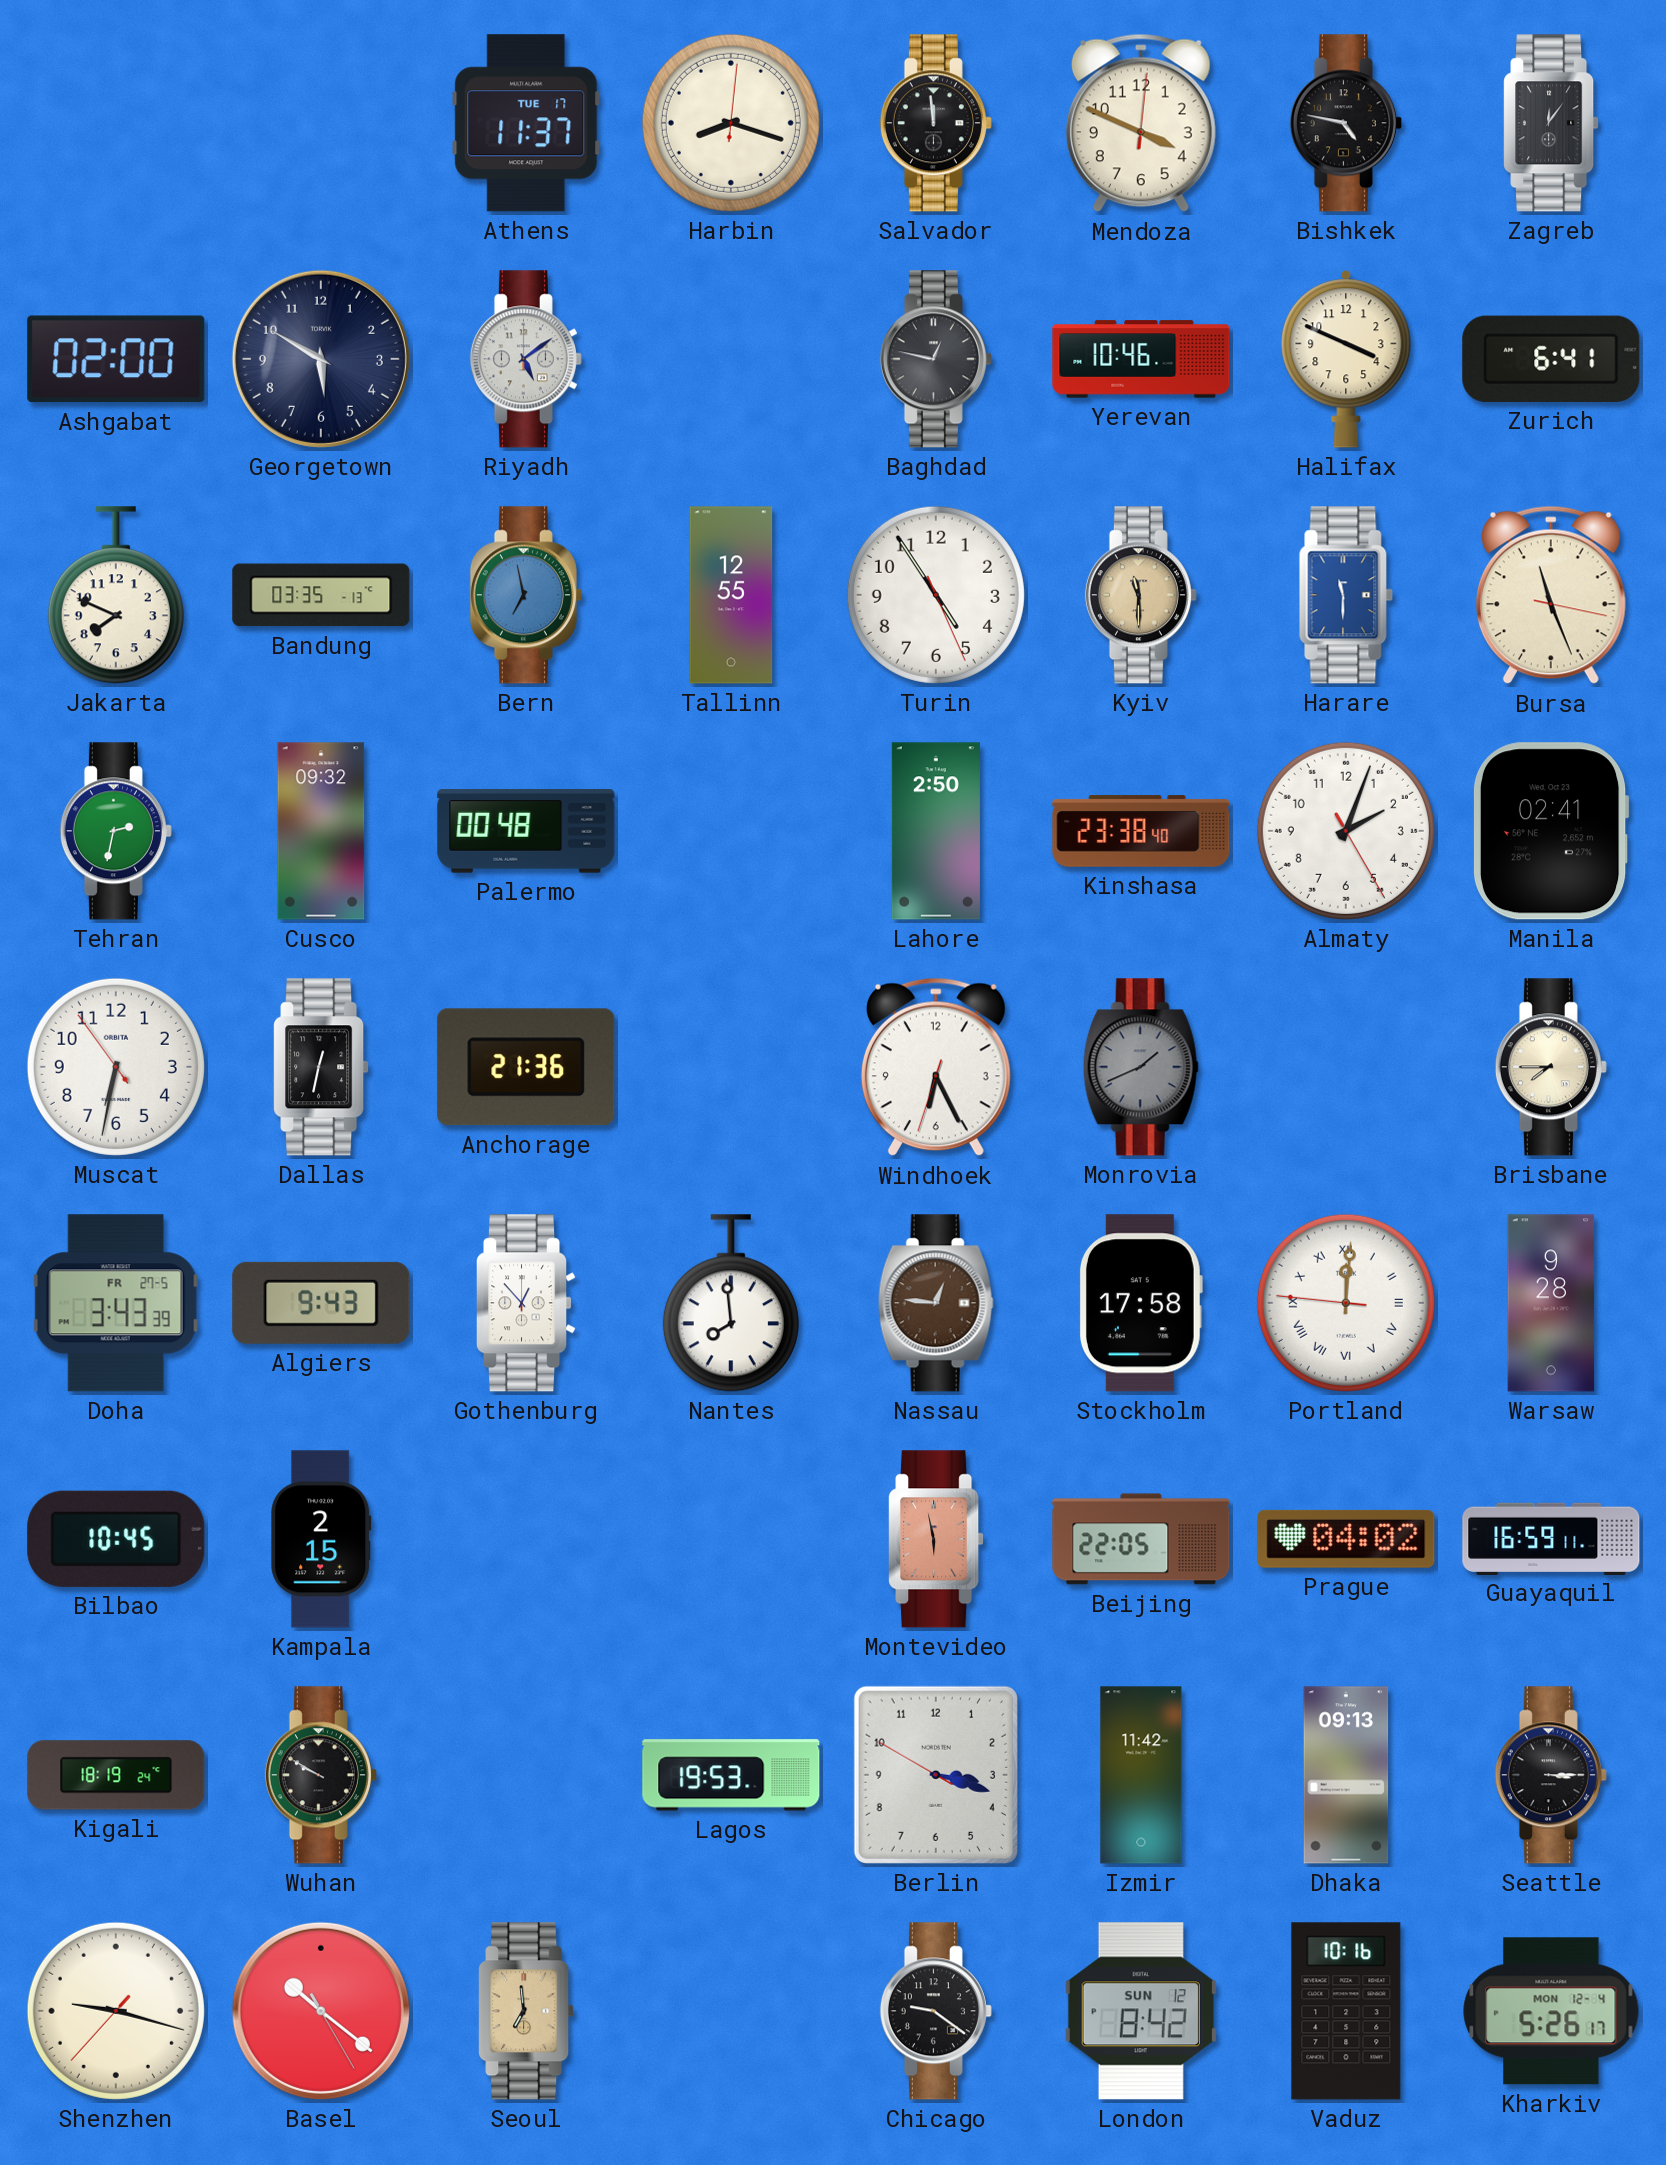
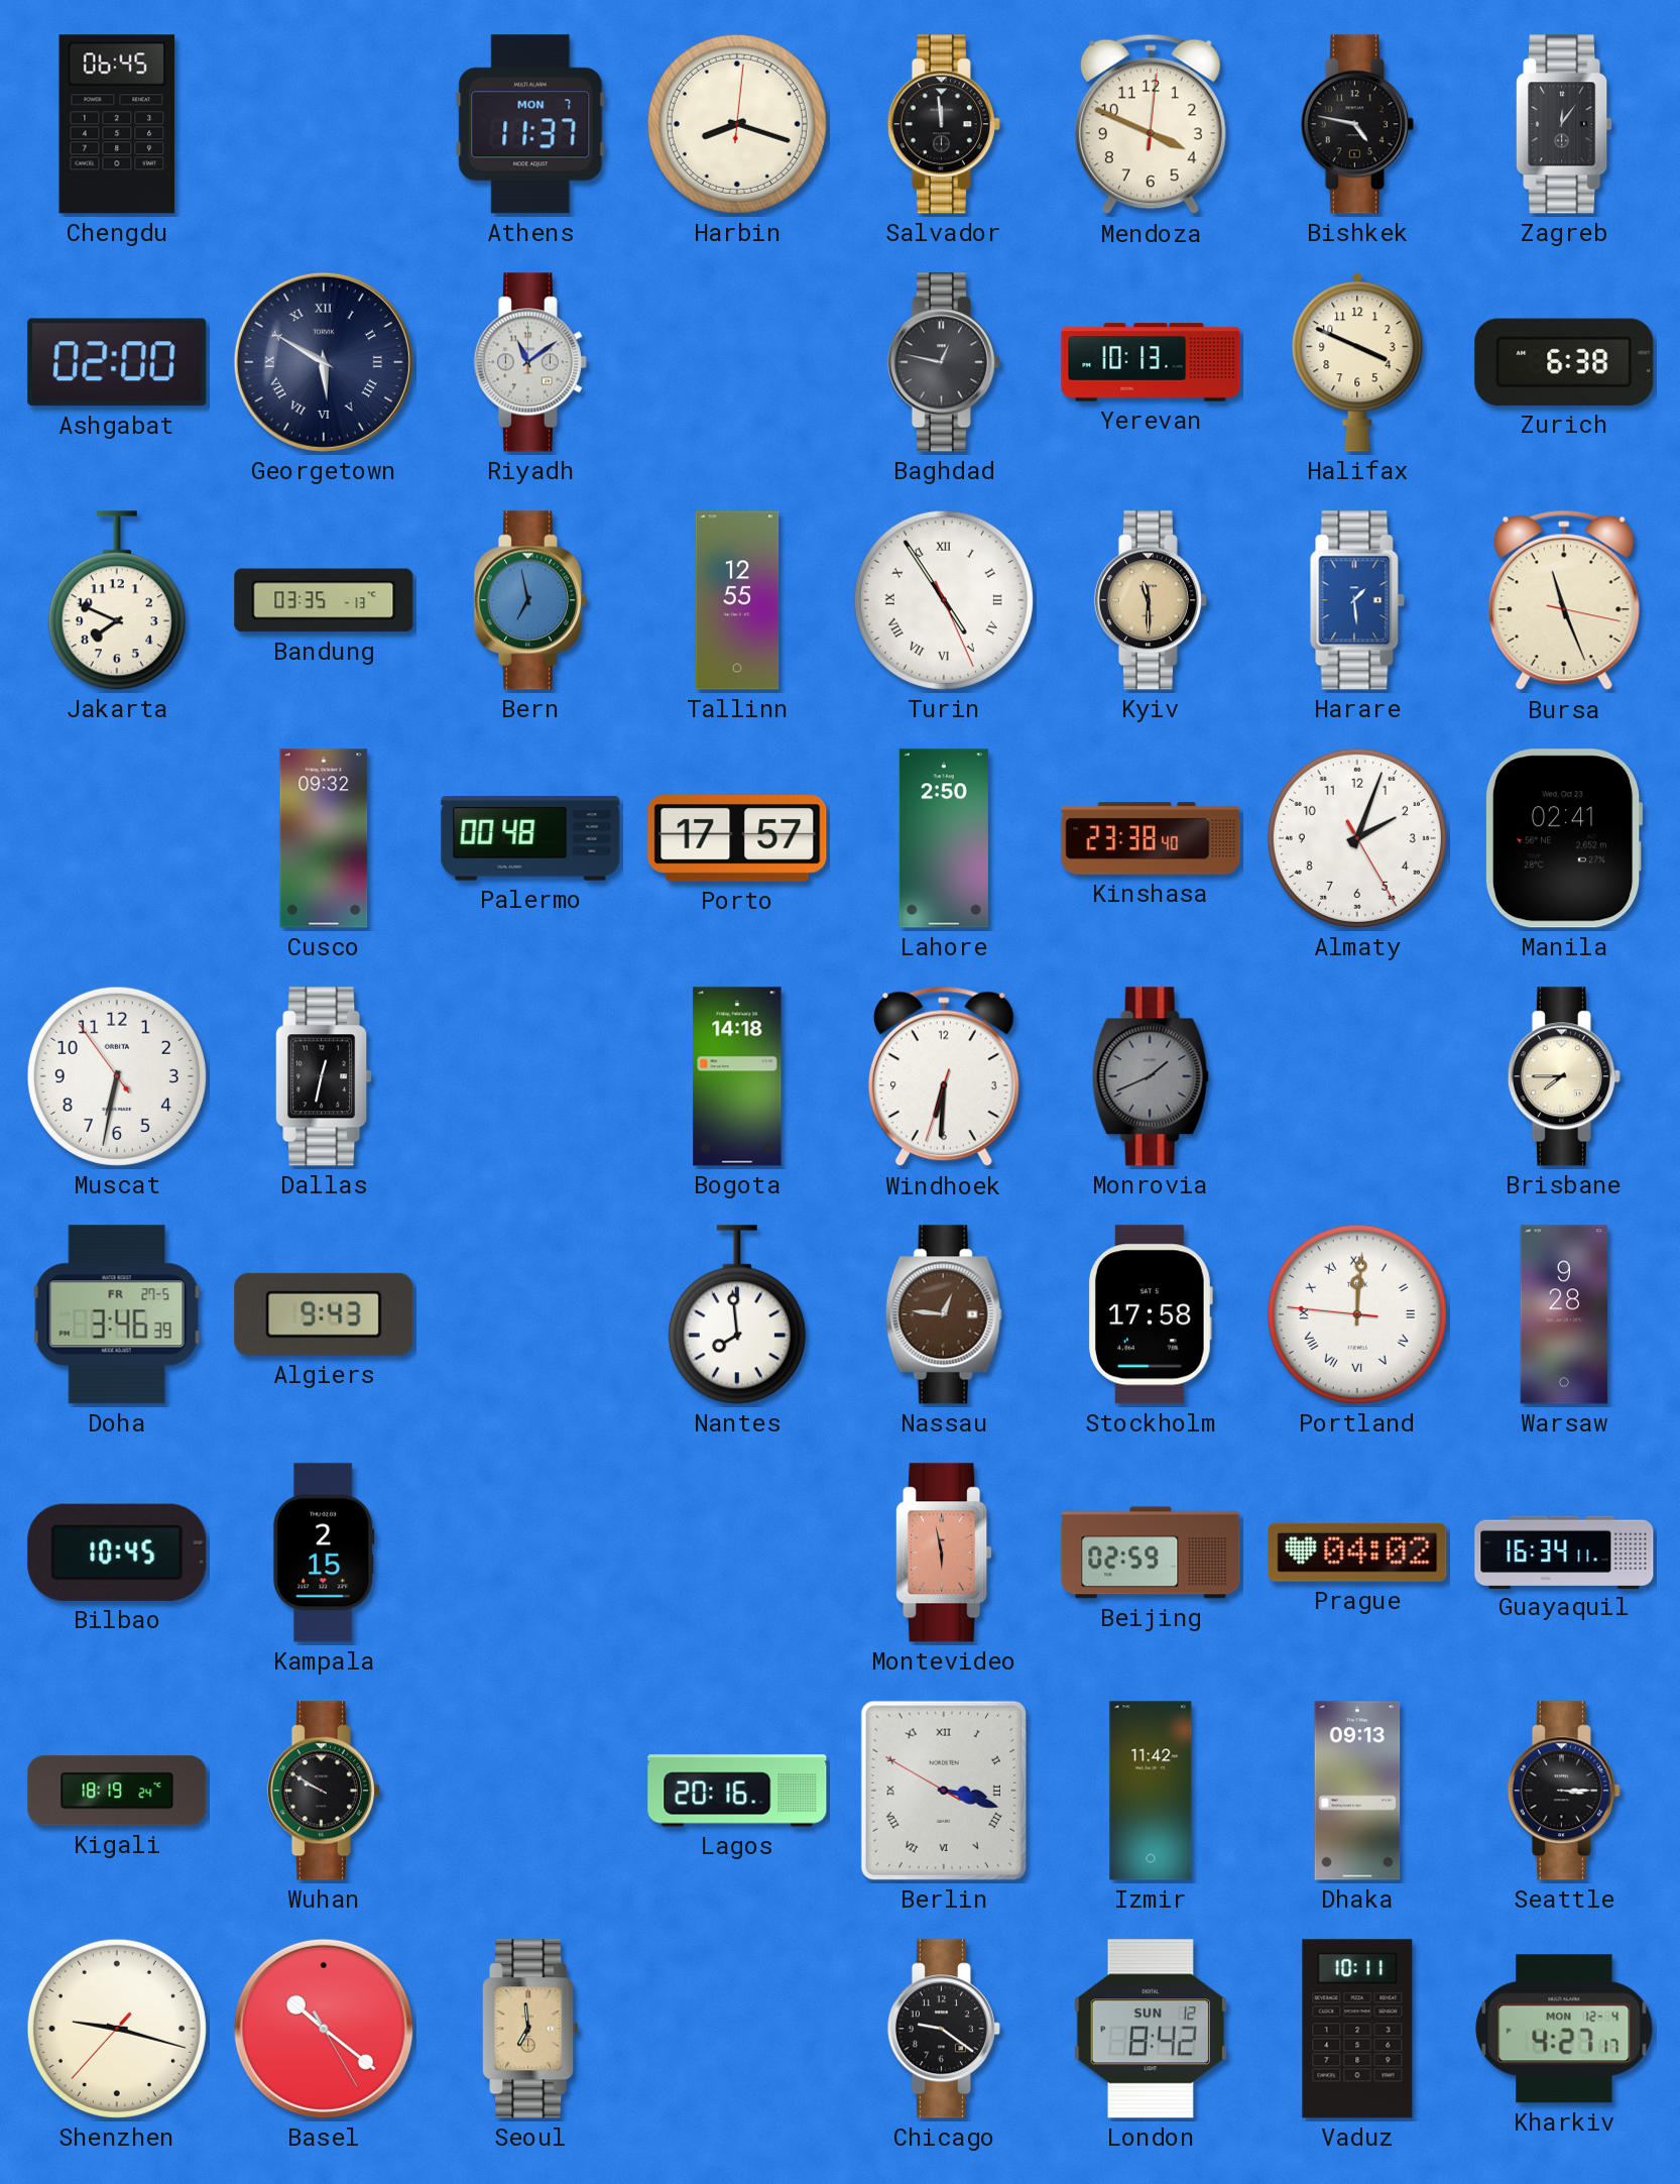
Chengdu: none -> 06:45 (117, 124)
Athens date: TUE 17 -> MON 7 (530, 124)
Georgetown numerals: Arabic -> Roman (324, 362)
Riyadh: 5:09 -> 11:09 (530, 362)
Yerevan: 10:46 -> 10:13 (1151, 362)
Zurich: 6:41 -> 6:38 (1564, 362)
Turin numerals: Arabic -> Roman (944, 600)
Harare: 11:30 -> 1:29 (1357, 600)
Tehran: 2:32 -> none (116, 831)
Porto: none -> 17:57 (737, 839)
Anchorage: 21:36 -> none (526, 1067)
Bogota: none -> 14:18 (737, 1076)
Windhoek: 6:25 -> 6:30 (944, 1076)
Doha: 3:43 -> 3:46 (117, 1314)
Gothenburg: 12:53 -> none (526, 1303)
Beijing: 22:05 -> 02:59 (1151, 1553)
Guayaquil: 16:59 -> 16:34 (1564, 1551)
Lagos: 19:53 -> 20:16 (737, 1791)
Berlin numerals: Arabic -> Roman (944, 1791)
Vaduz: 10:16 -> 10:11 (1357, 2029)
Kharkiv: 5:26 -> 4:27 (1564, 2029)
